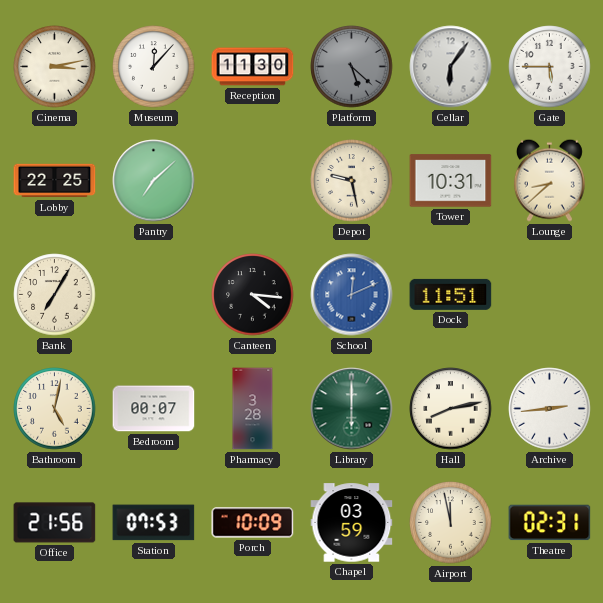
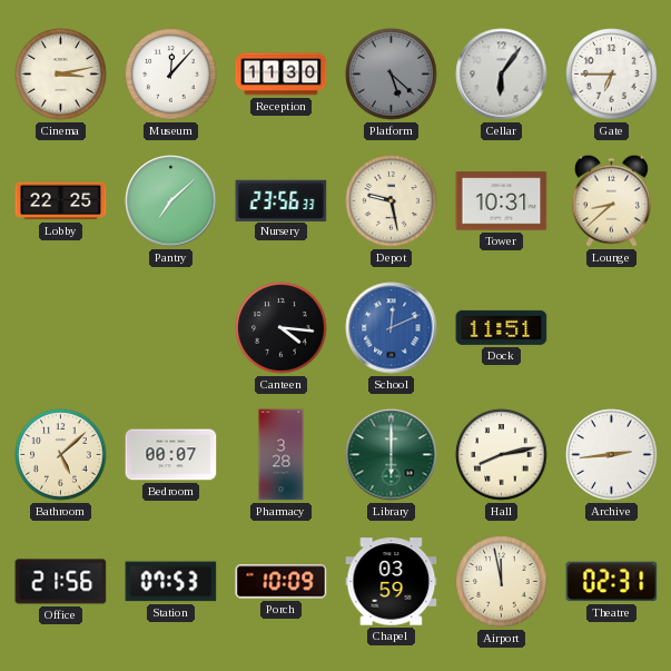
Gate: 5:45 -> 6:45 (612, 75)
Nursery: none -> 23:56 (282, 200)
Bank: 7:05 -> none (55, 295)
Bathroom: 5:02 -> 5:08 (61, 455)
